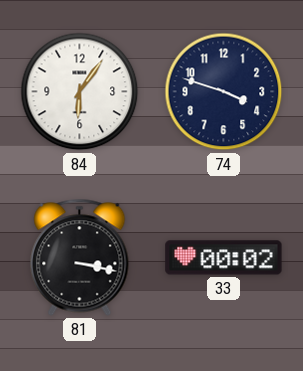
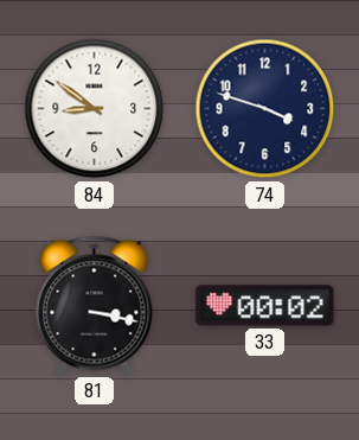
84: 6:06 -> 8:51 (95, 109)
